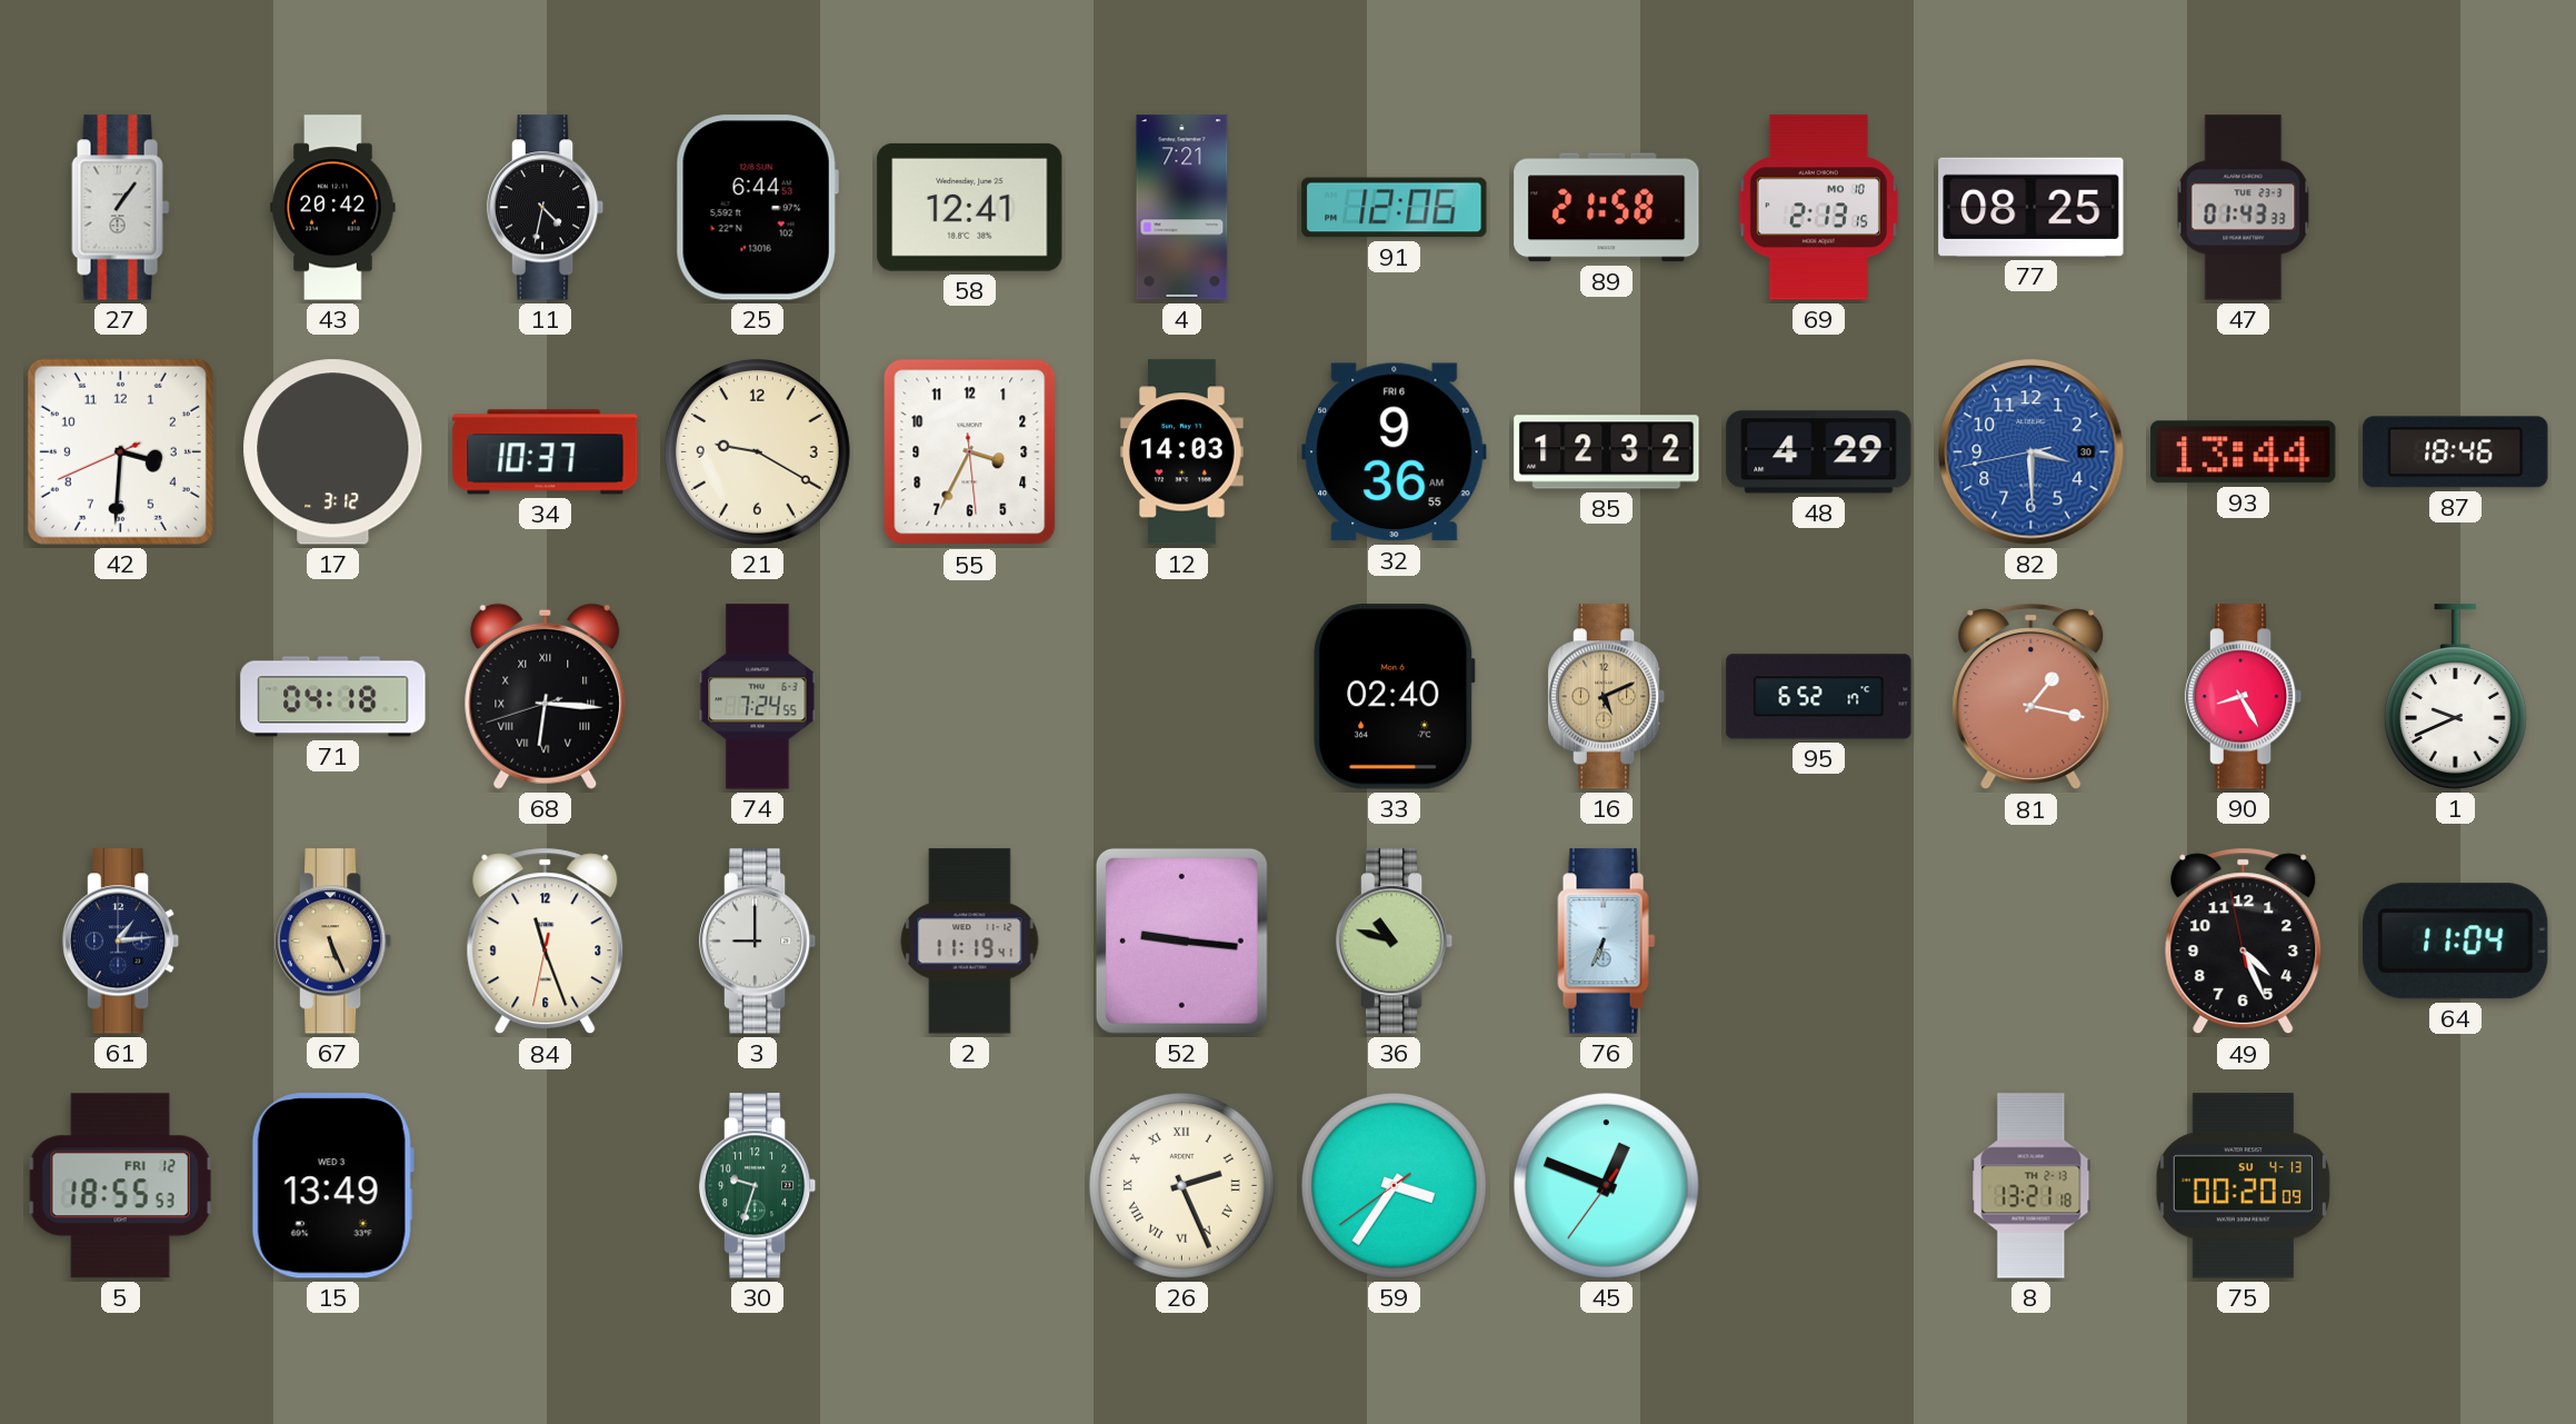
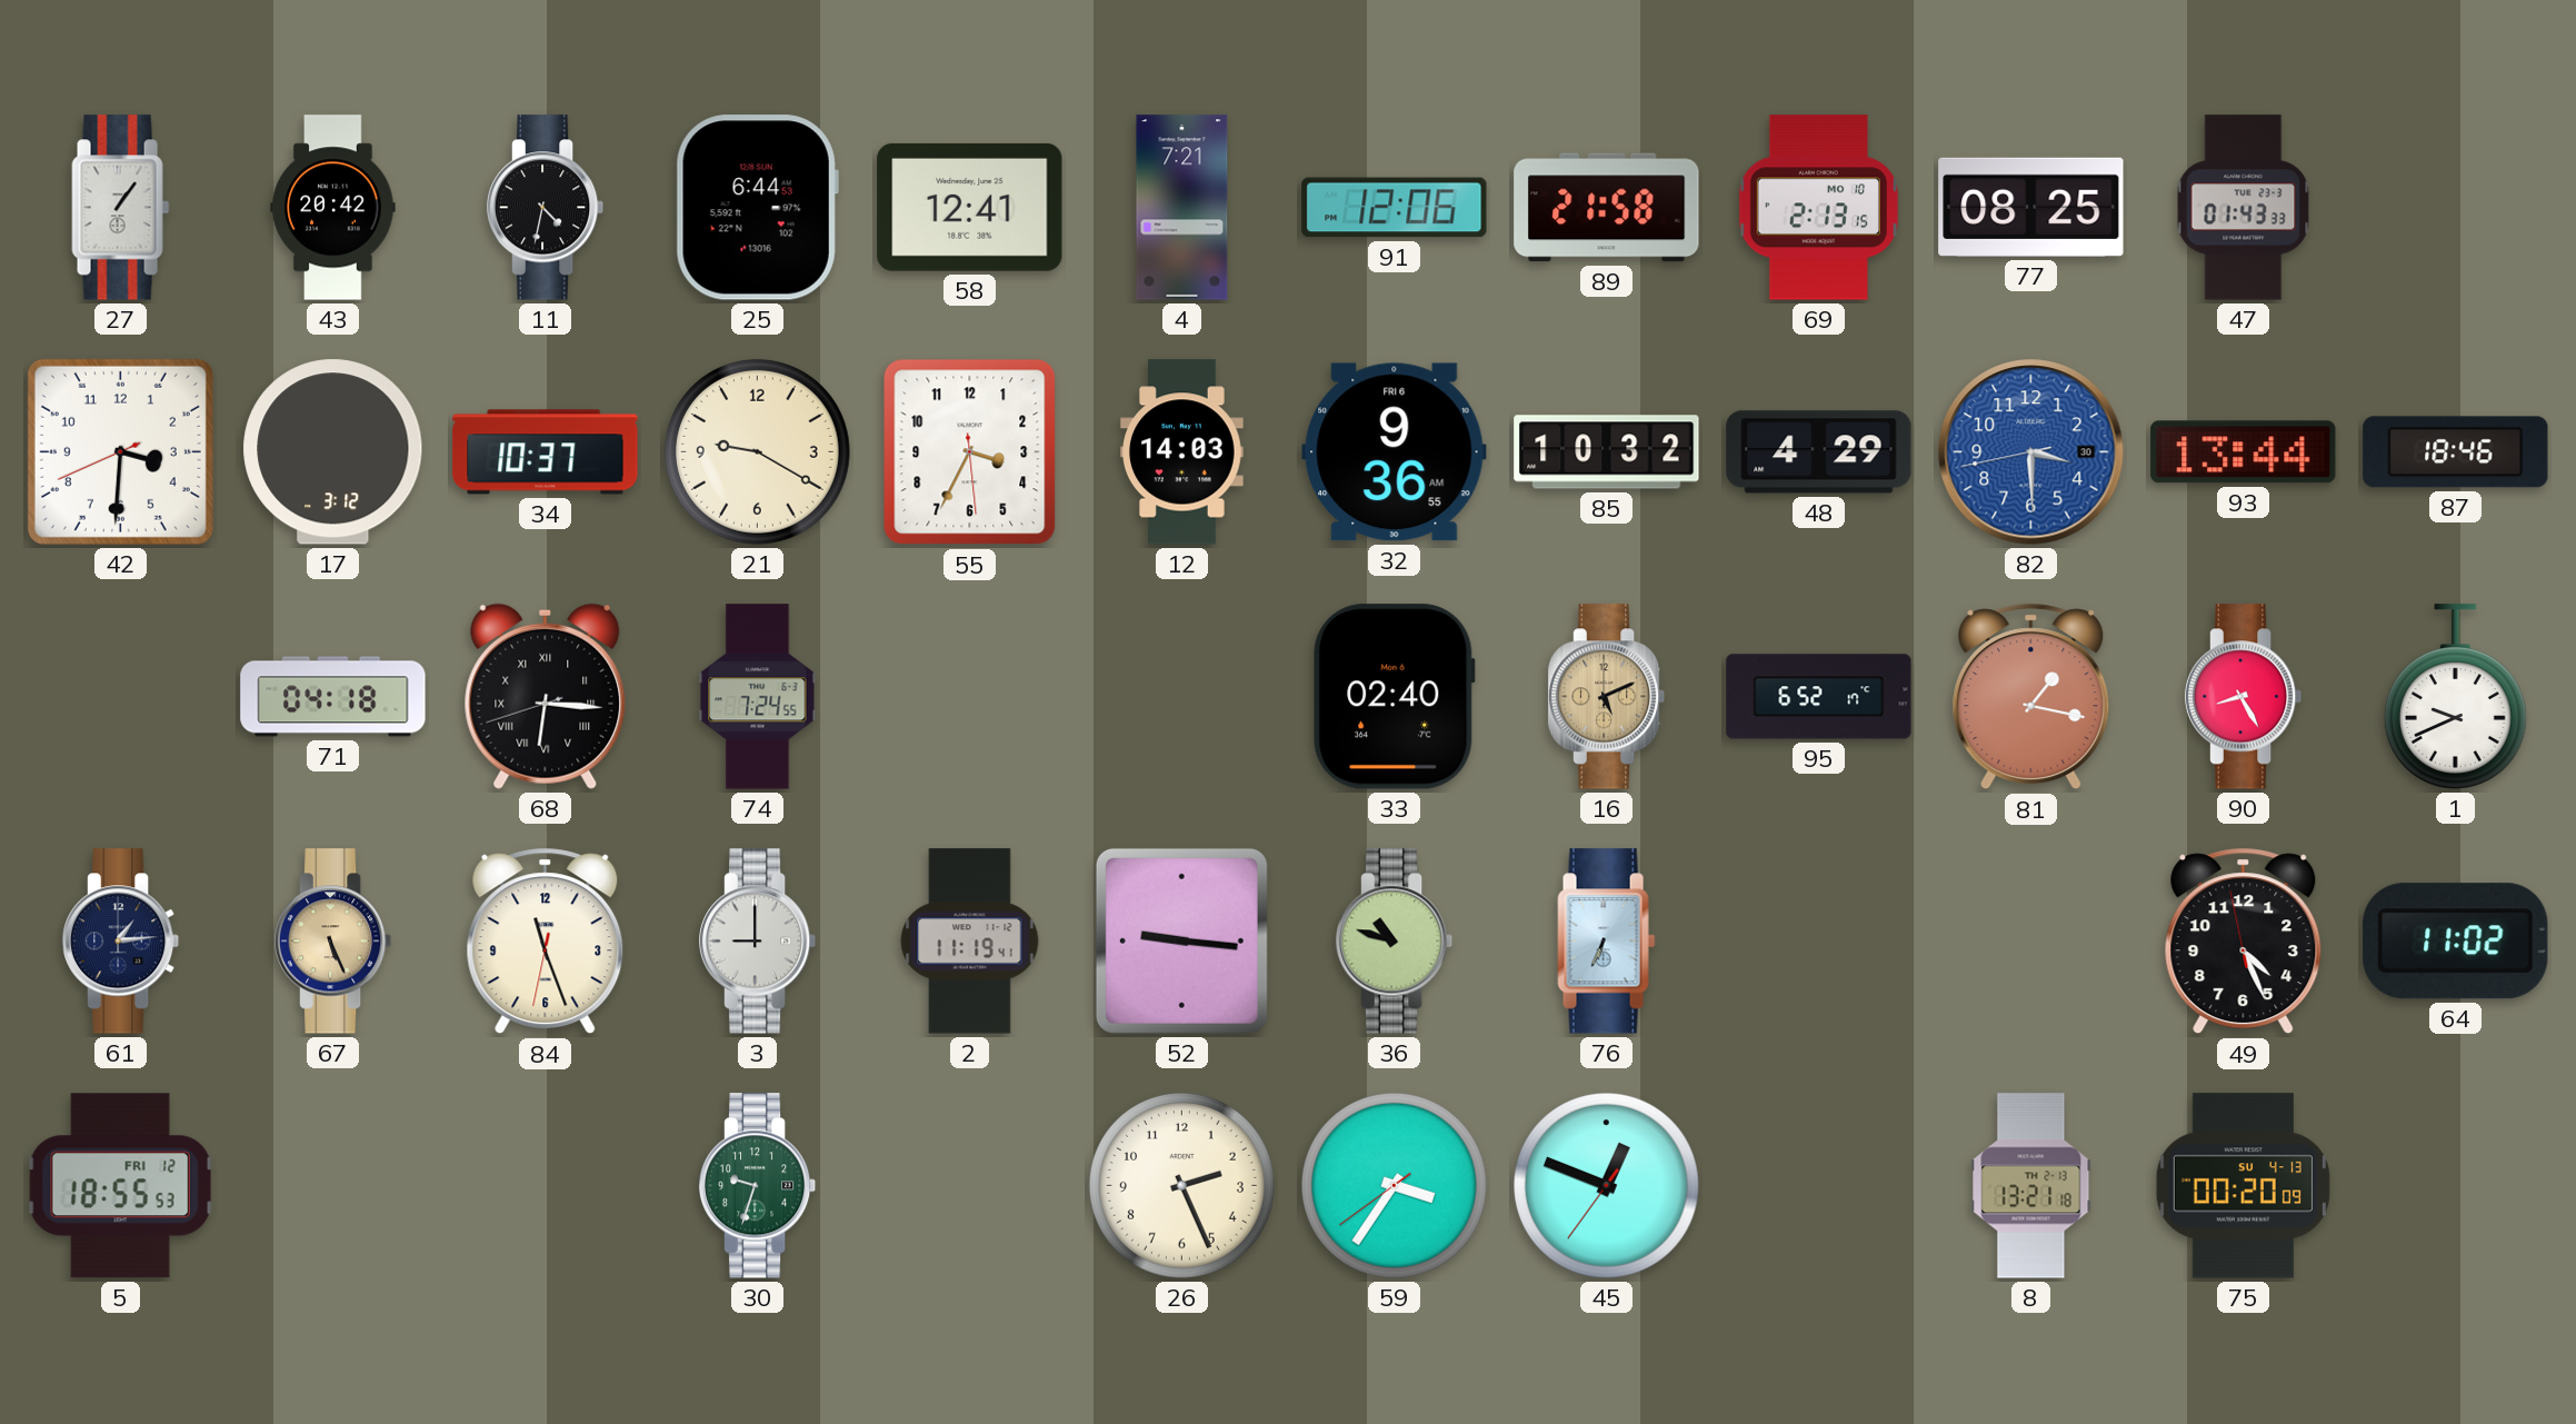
85: 12:32 -> 10:32 (1607, 452)
64: 11:04 -> 11:02 (2456, 942)
15: 13:49 -> none (332, 1186)
26 numerals: Roman -> Arabic (1181, 1185)
